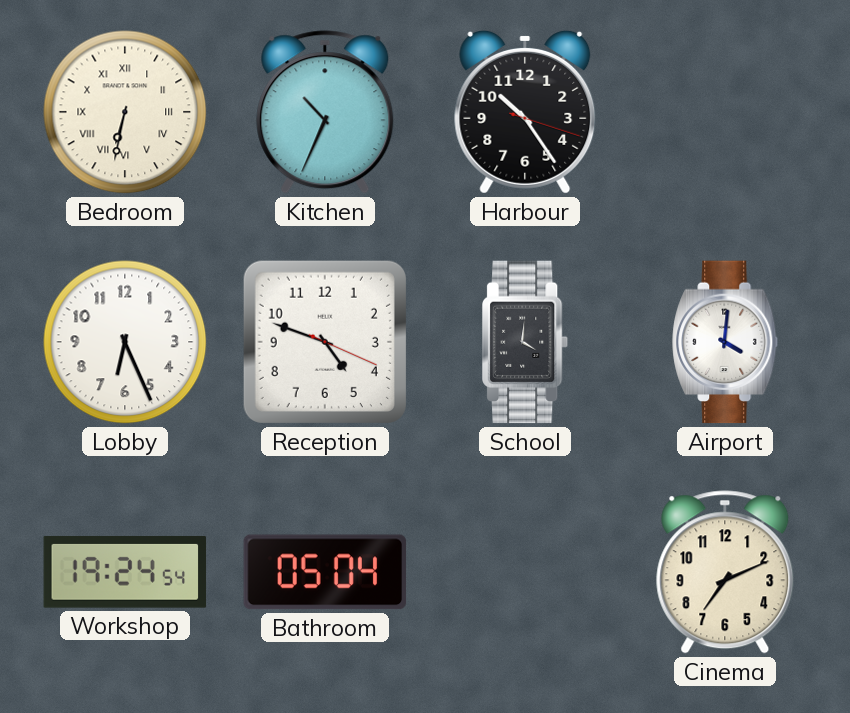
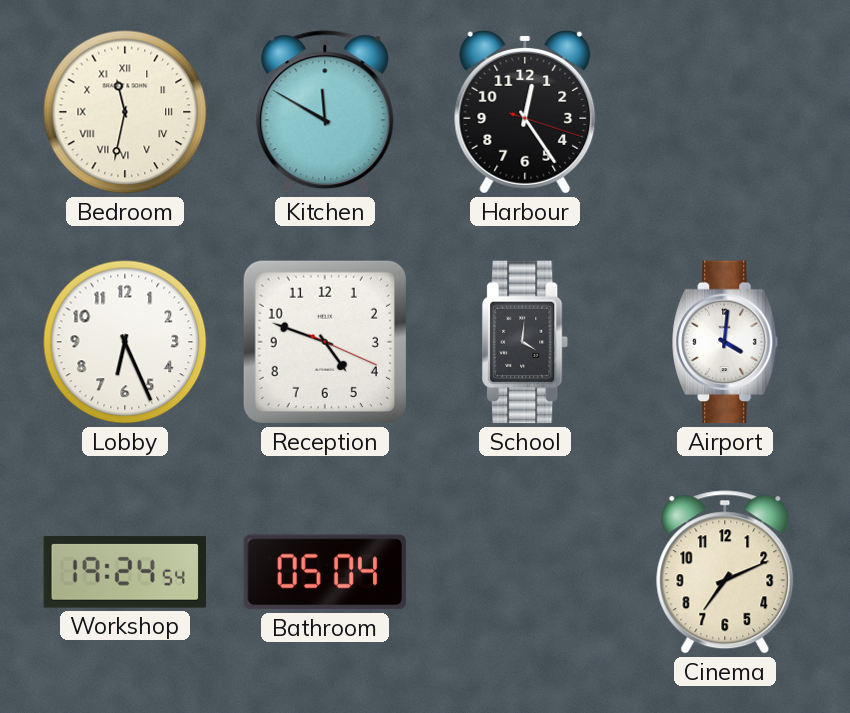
Bedroom: 6:32 -> 11:32 (125, 112)
Kitchen: 10:34 -> 11:50 (325, 112)
Harbour: 10:24 -> 12:24 (525, 112)
